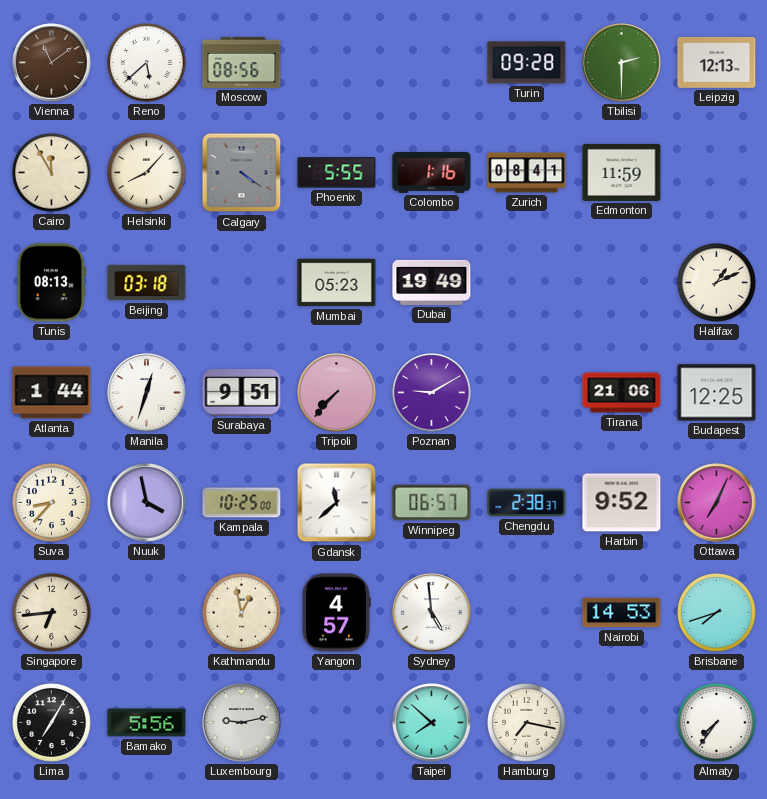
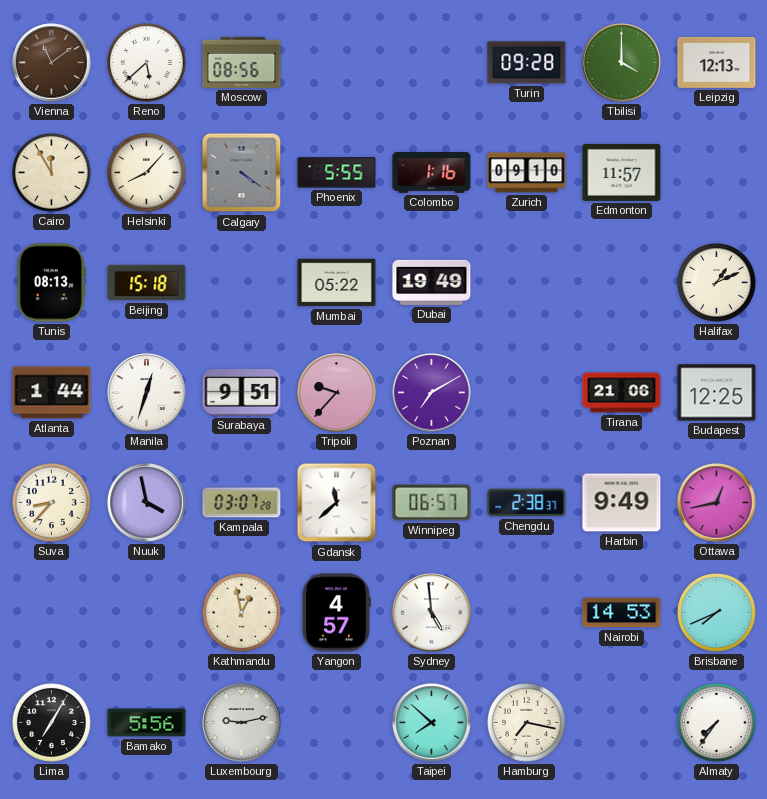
Tbilisi: 2:30 -> 4:00 (622, 63)
Zurich: 08:41 -> 09:10 (527, 173)
Edmonton: 11:59 -> 11:57 (622, 172)
Beijing: 03:18 -> 15:18 (147, 283)
Mumbai: 05:23 -> 05:22 (337, 283)
Tripoli: 7:37 -> 9:37 (337, 393)
Poznan: 9:10 -> 7:10 (432, 393)
Kampala: 10:25 -> 03:07 (242, 503)
Harbin: 9:52 -> 9:49 (622, 503)
Ottawa: 7:04 -> 12:43 (717, 503)
Singapore: 6:44 -> none (52, 613)
Brisbane: 7:42 -> 7:41 (717, 613)
